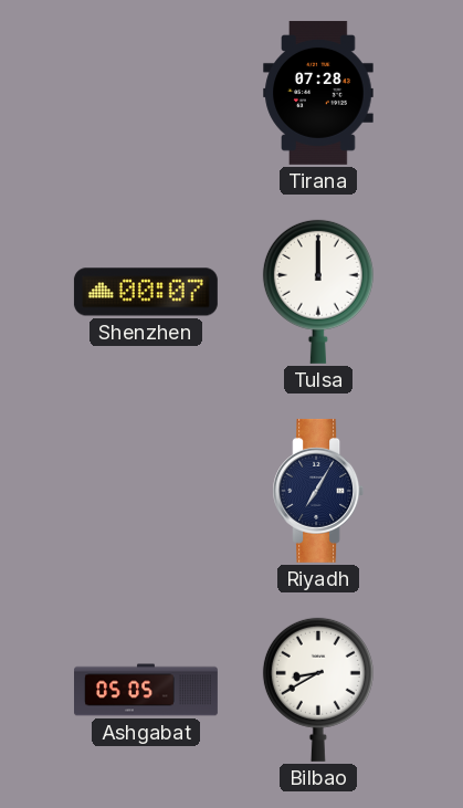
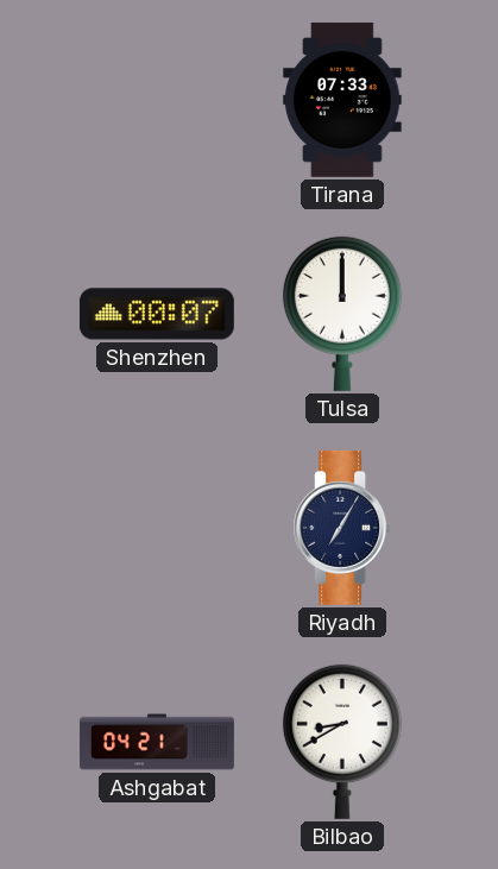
Tirana: 07:28 -> 07:33 (342, 100)
Ashgabat: 05:05 -> 04:21 (158, 742)
